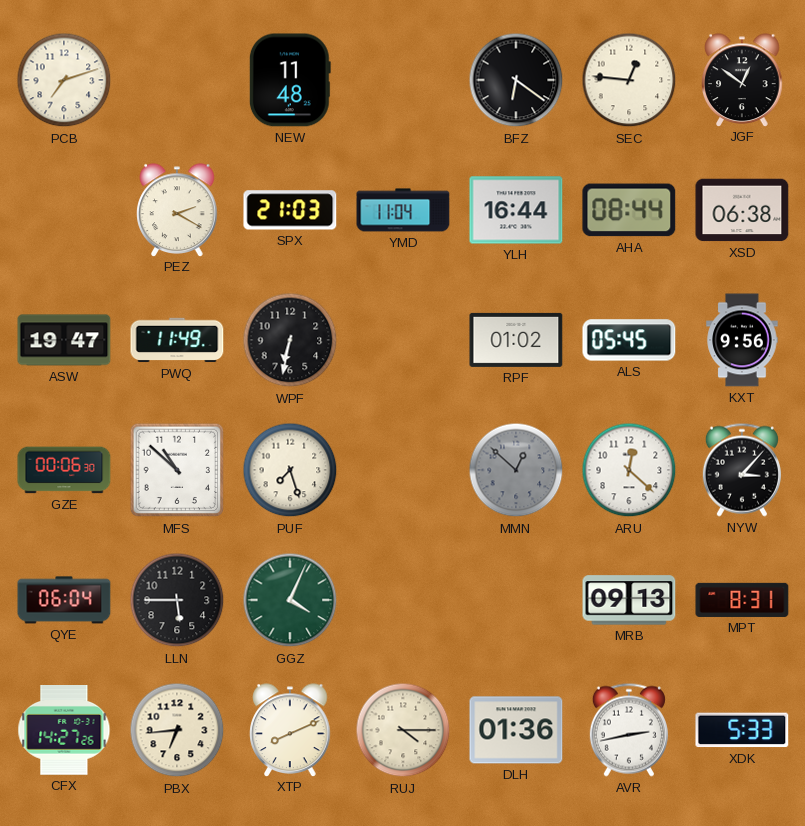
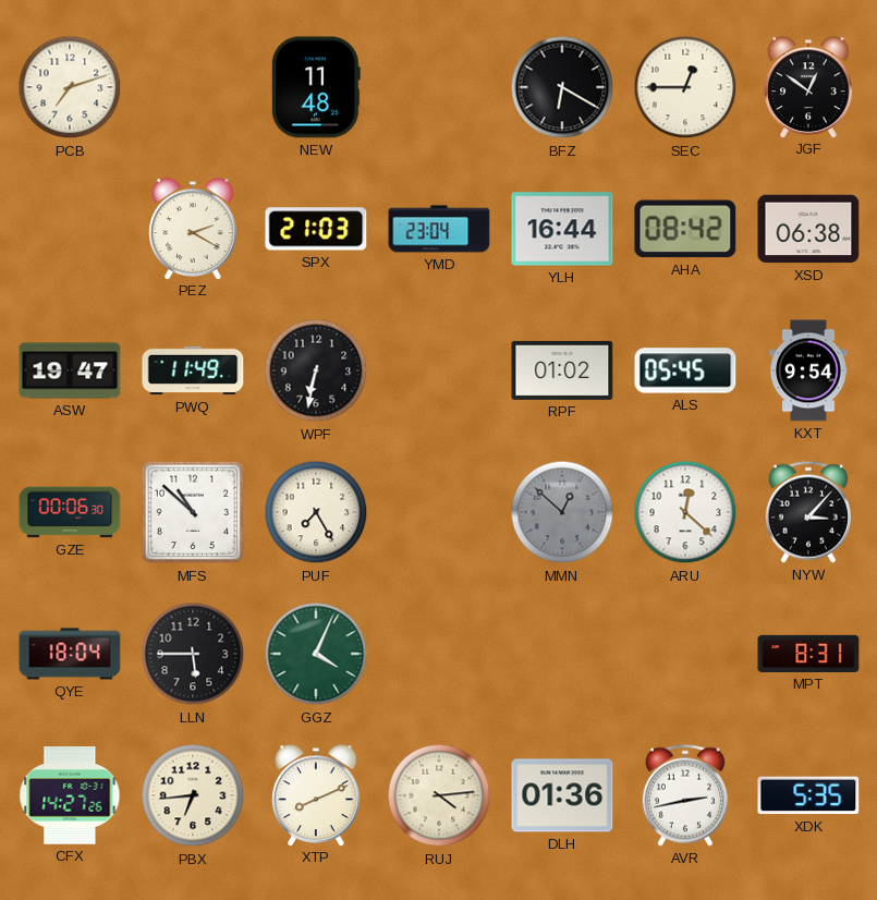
BFZ: 6:21 -> 6:20 (562, 87)
SEC: 12:46 -> 12:45 (685, 87)
YMD: 11:04 -> 23:04 (439, 229)
AHA: 08:44 -> 08:42 (685, 229)
KXT: 9:56 -> 9:54 (808, 370)
PUF: 7:27 -> 7:25 (316, 512)
QYE: 06:04 -> 18:04 (70, 654)
MRB: 09:13 -> none (629, 600)
RUJ: 4:15 -> 4:14 (439, 795)
XDK: 5:33 -> 5:35 (808, 795)
